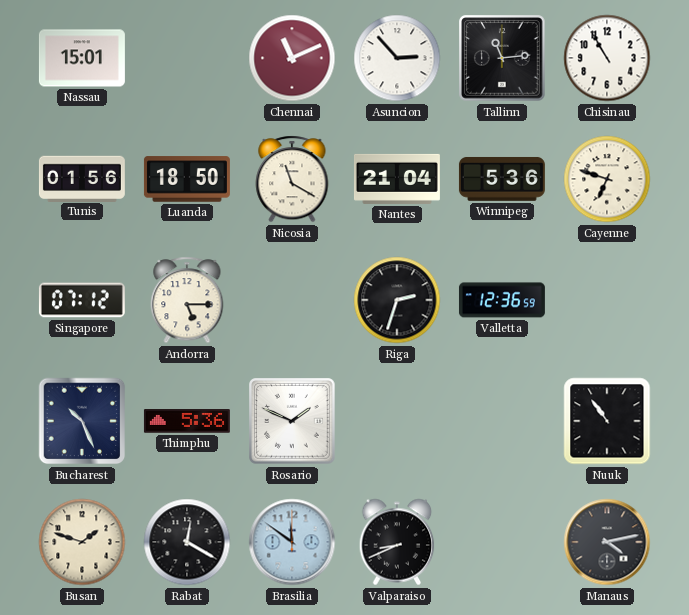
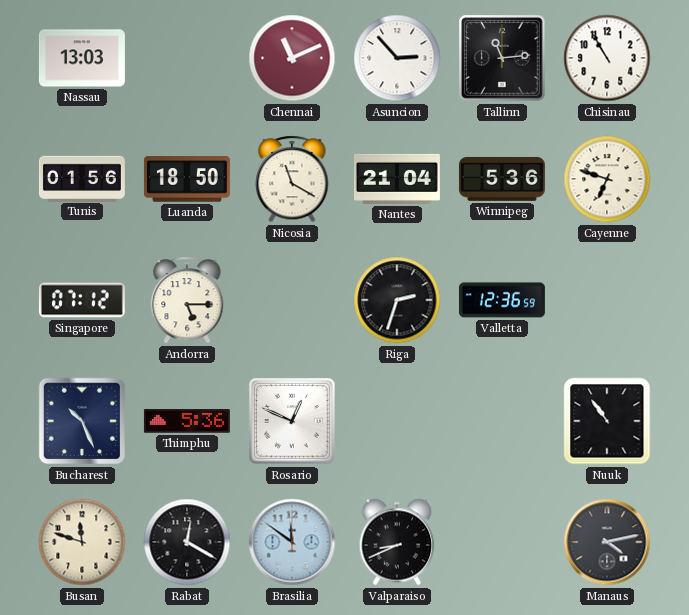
Nassau: 15:01 -> 13:03 (82, 58)
Rosario: 1:49 -> 12:49 (292, 421)
Busan: 1:48 -> 11:48 (82, 542)
